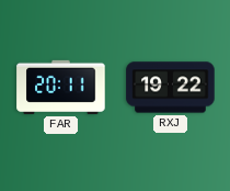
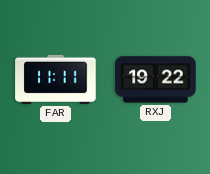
FAR: 20:11 -> 11:11 (56, 79)
